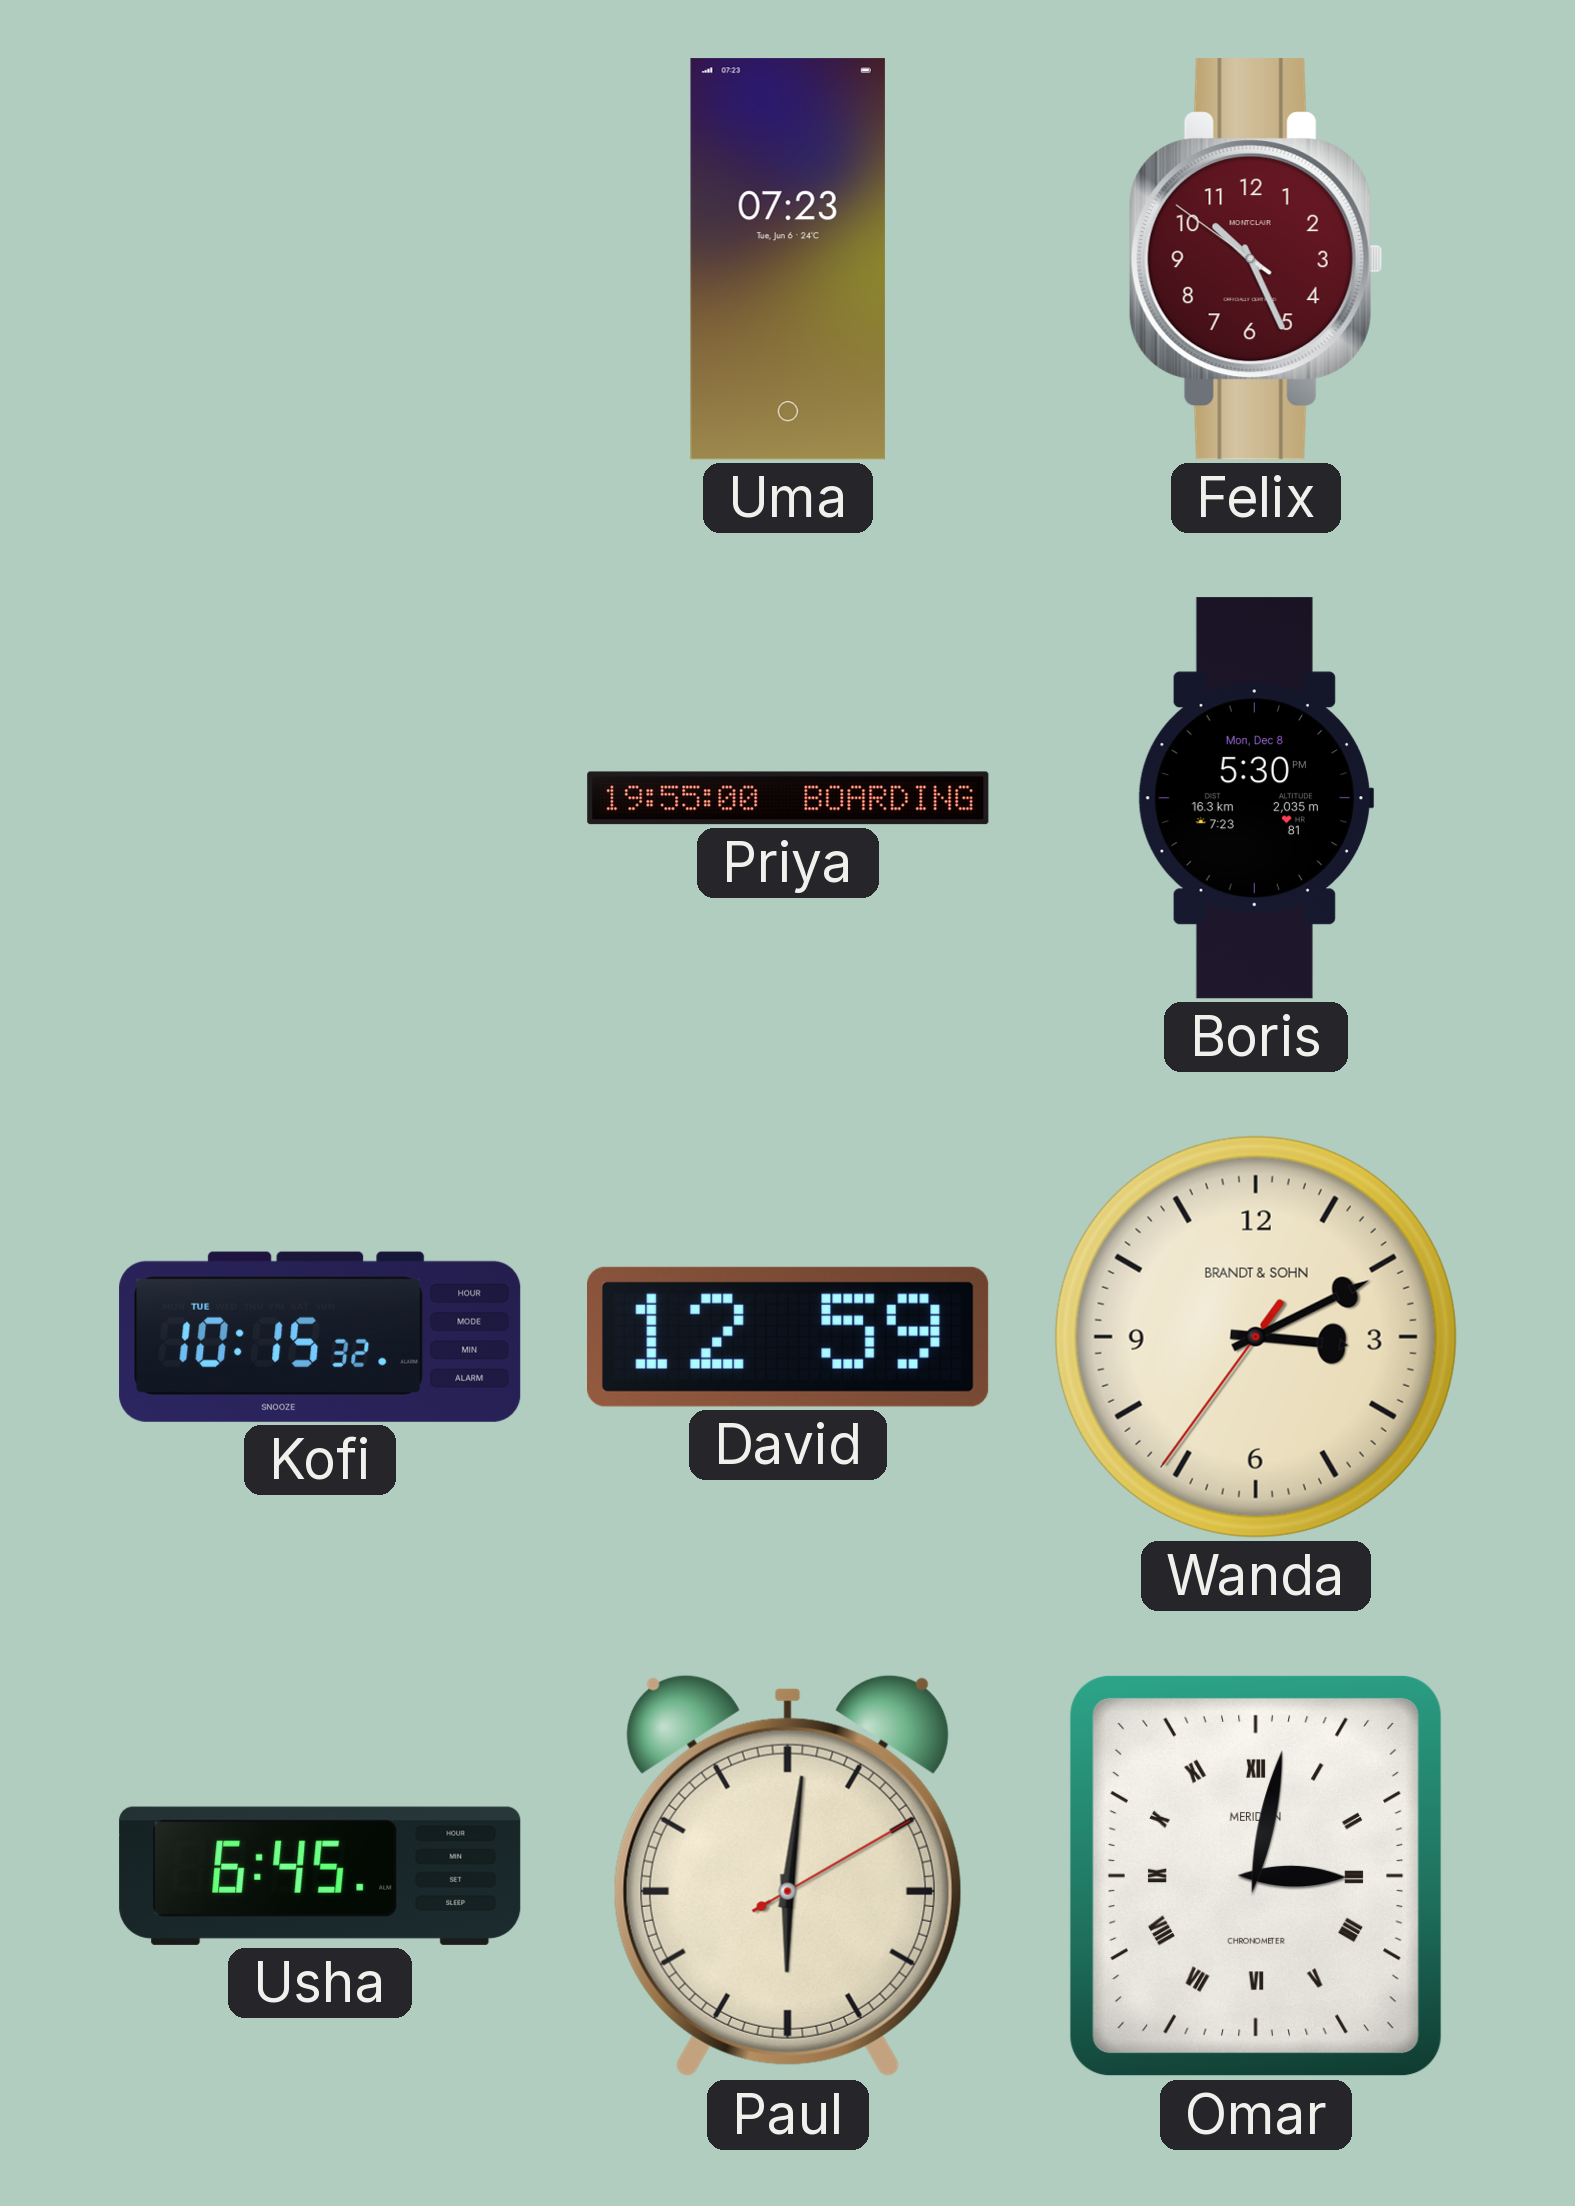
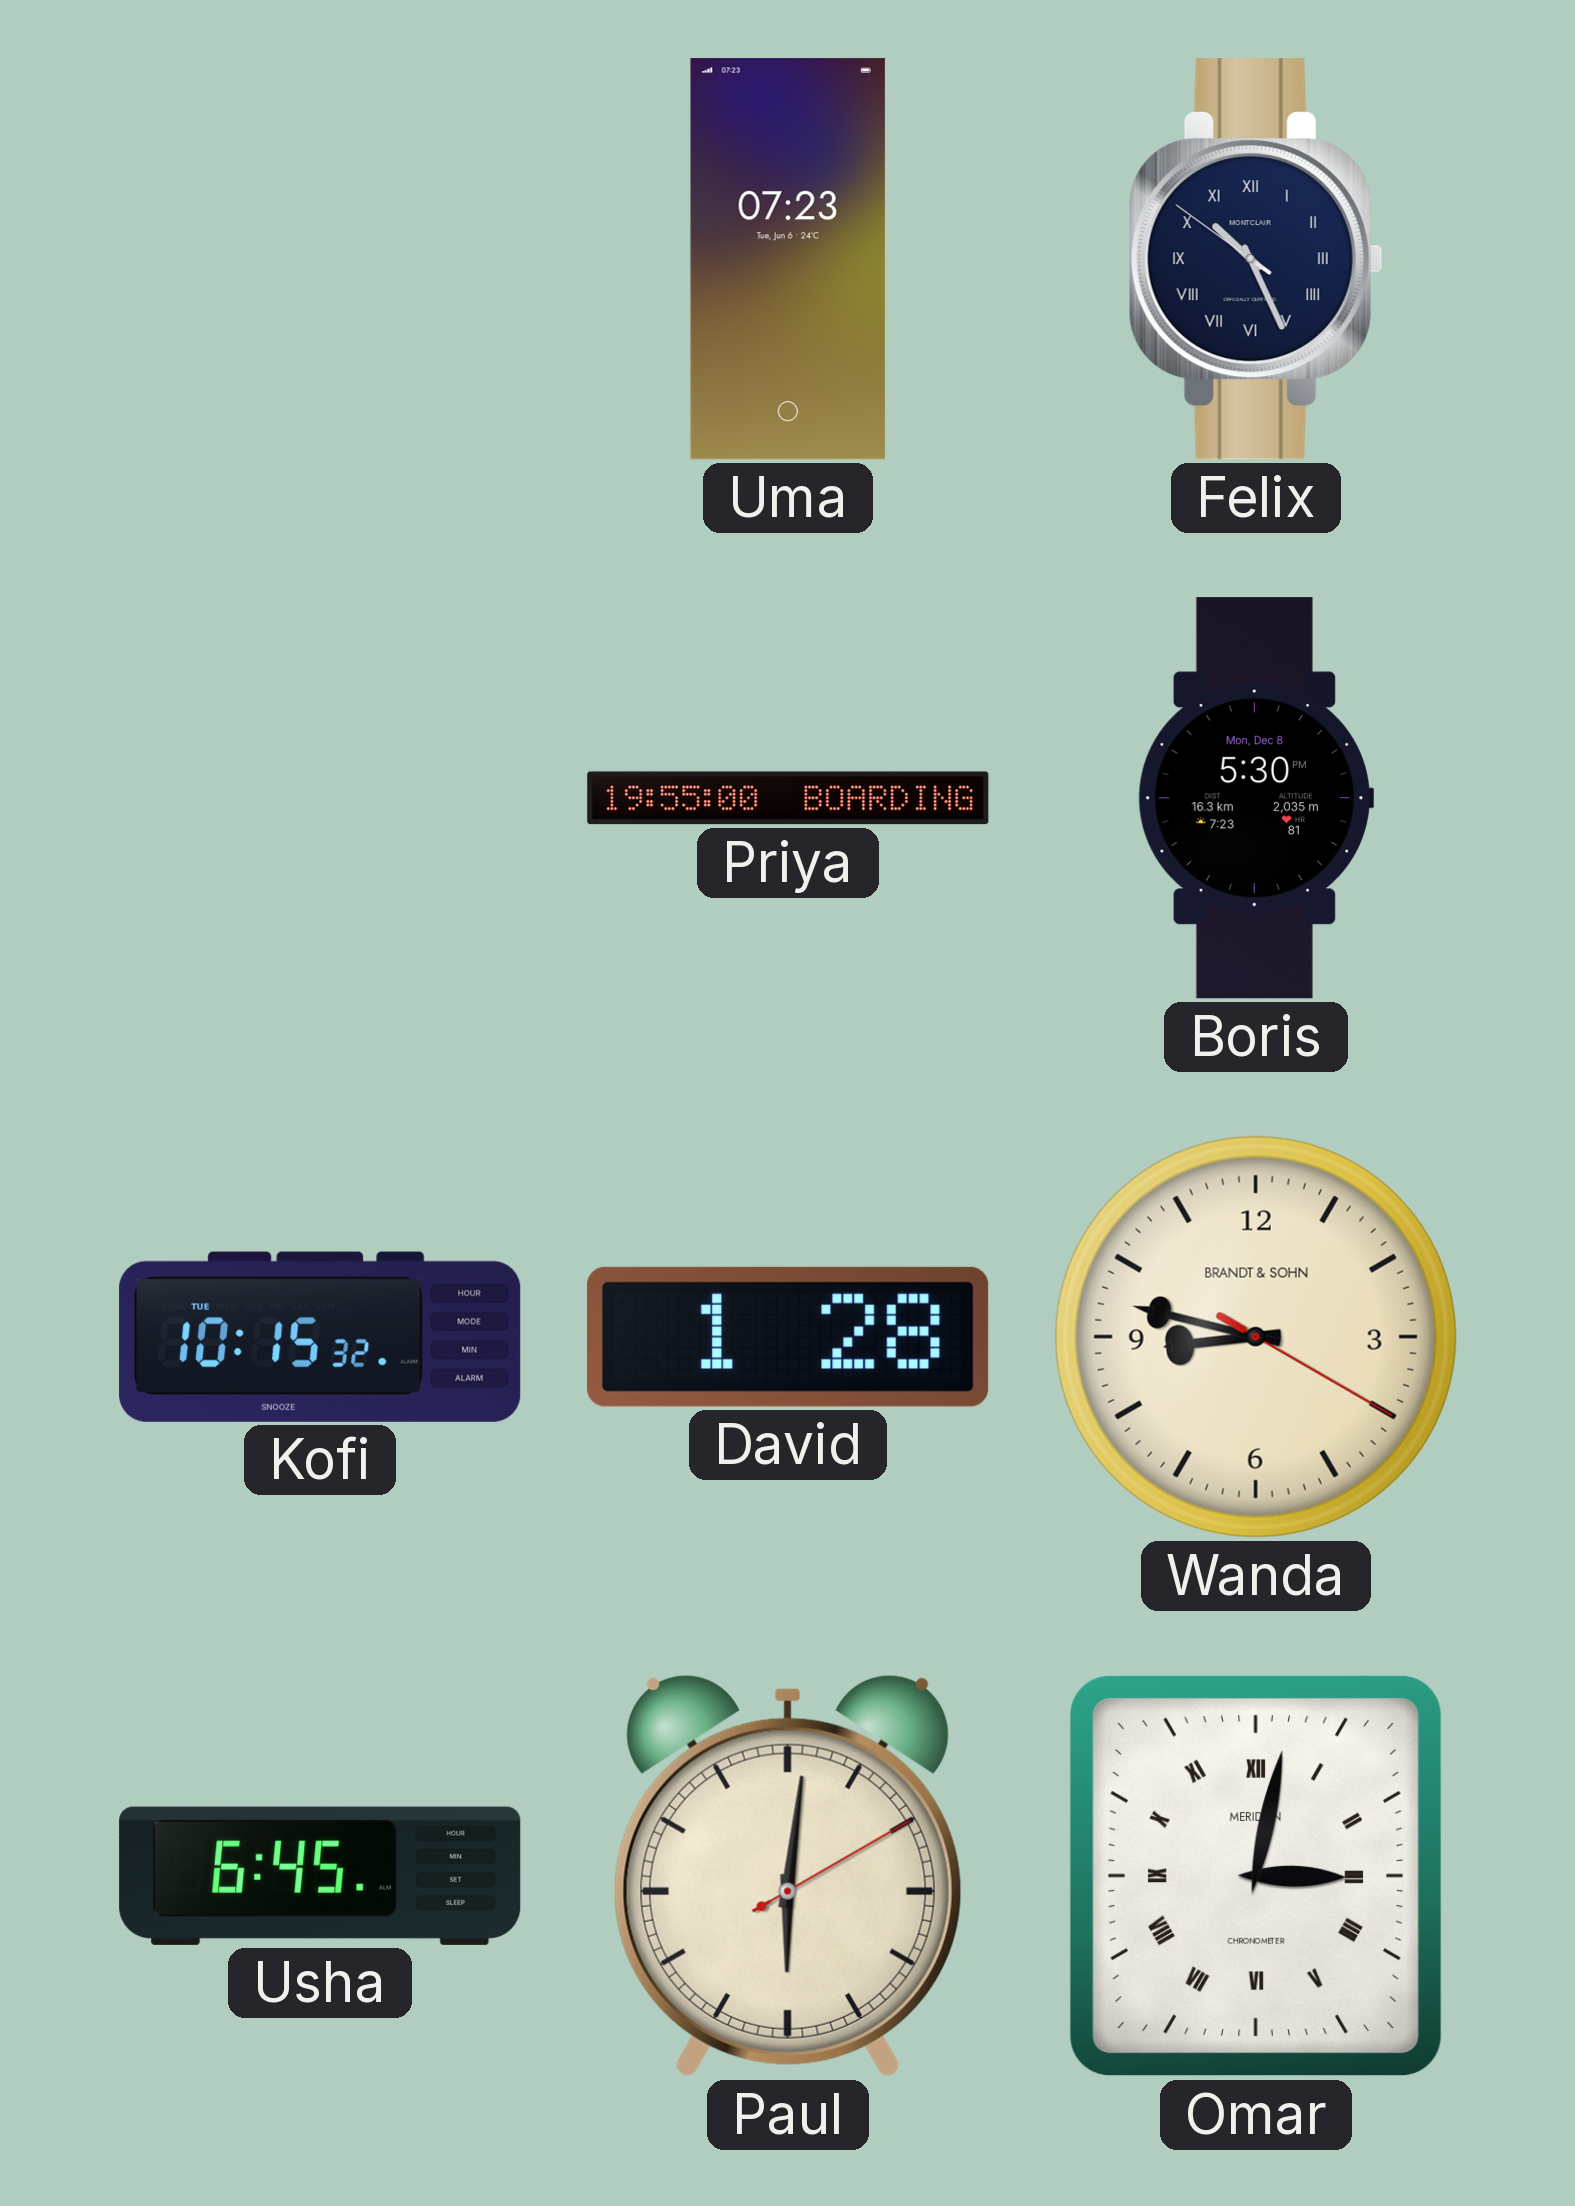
Felix dial: burgundy -> navy (1256, 259)
Felix numerals: Arabic -> Roman (1256, 259)
David: 12:59 -> 1:28 (789, 1337)
Wanda: 3:10 -> 8:47 (1256, 1337)
